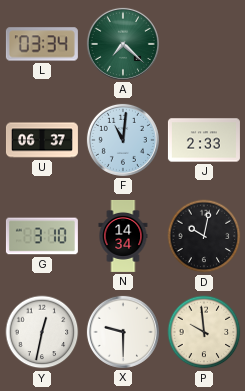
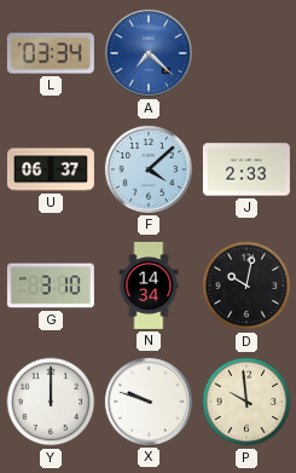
A dial: green -> blue (149, 53)
F: 11:01 -> 4:08 (149, 169)
Y: 12:32 -> 12:00 (51, 402)
X: 9:30 -> 9:48 (149, 402)
